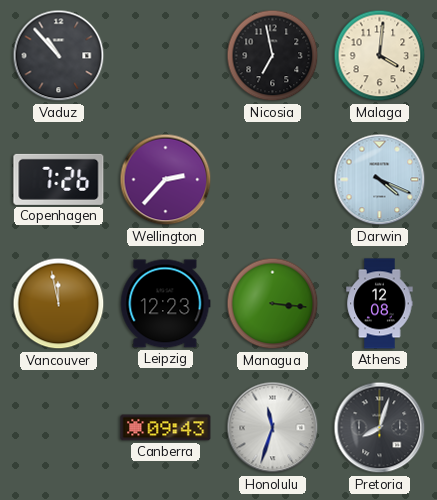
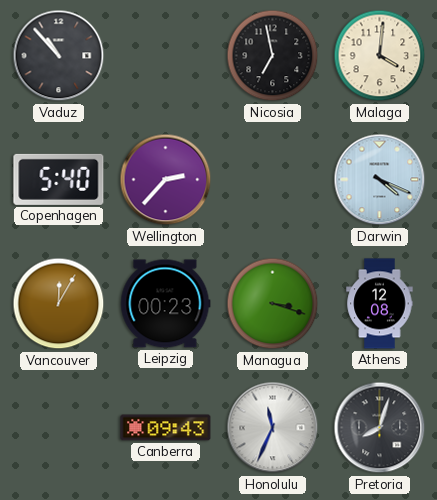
Copenhagen: 7:26 -> 5:40 (59, 179)
Vancouver: 11:58 -> 12:05 (59, 304)
Leipzig: 12:23 -> 00:23 (166, 304)
Managua: 3:16 -> 3:18 (273, 304)
Honolulu: 11:33 -> 11:34 (273, 428)
